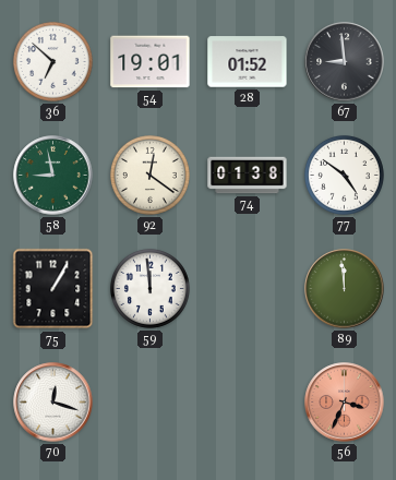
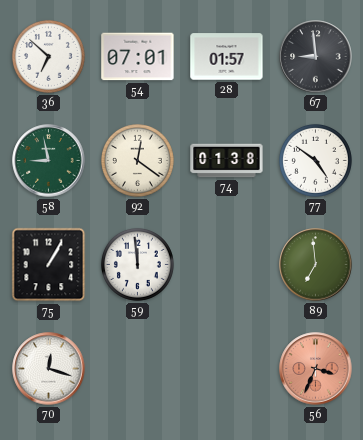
54: 19:01 -> 07:01 (138, 57)
28: 01:52 -> 01:57 (227, 57)
89: 11:59 -> 6:59 (316, 265)
